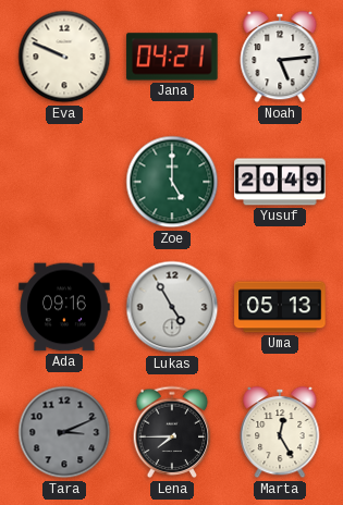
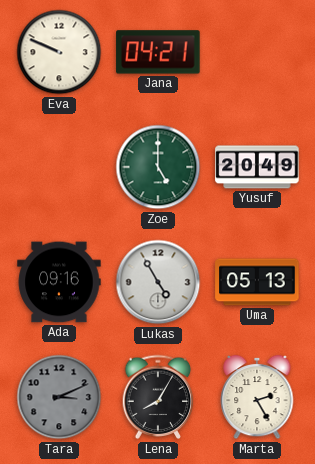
Noah: 5:14 -> none (280, 57)
Lena: 7:45 -> 8:05 (158, 397)
Marta: 12:25 -> 2:25 (257, 397)
